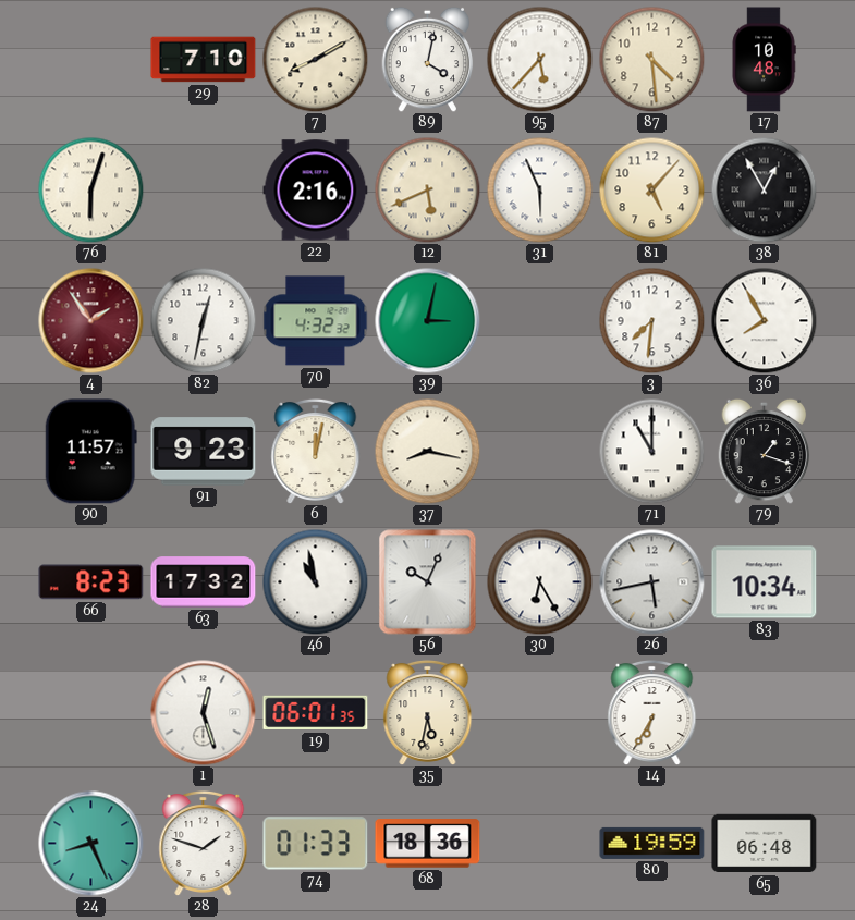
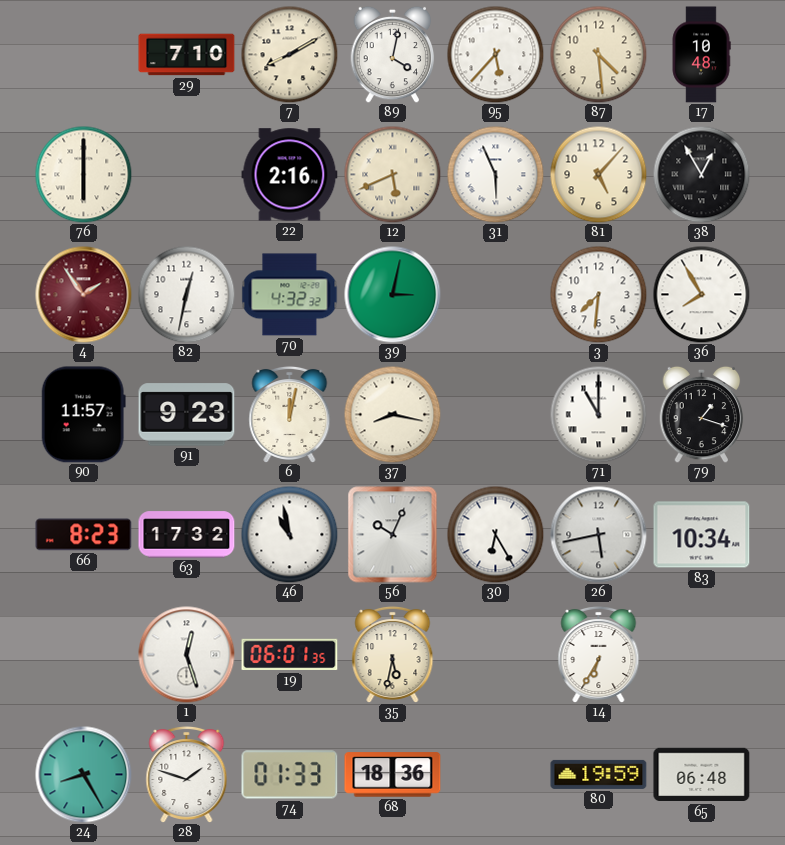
76: 6:03 -> 6:00 (83, 174)
24: 8:26 -> 8:25 (84, 775)
